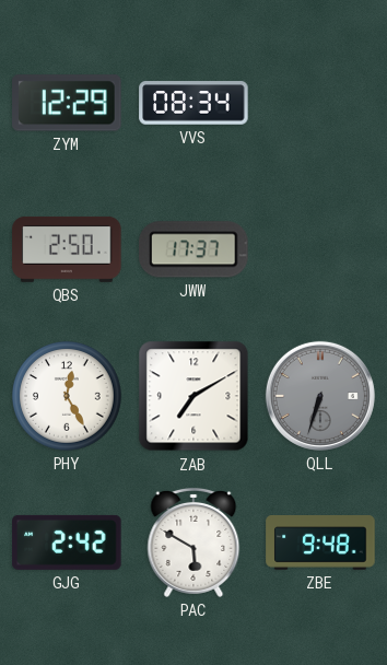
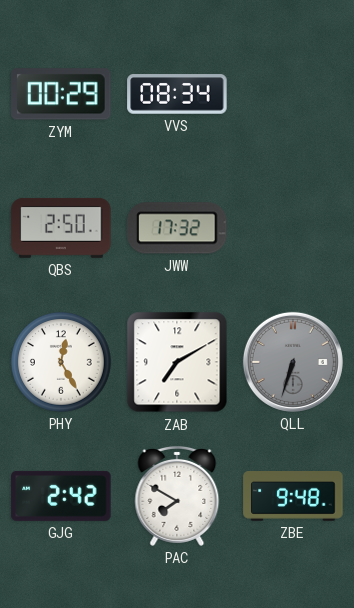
ZYM: 12:29 -> 00:29 (61, 94)
JWW: 17:37 -> 17:32 (177, 228)
PAC: 5:50 -> 7:50 (177, 496)
